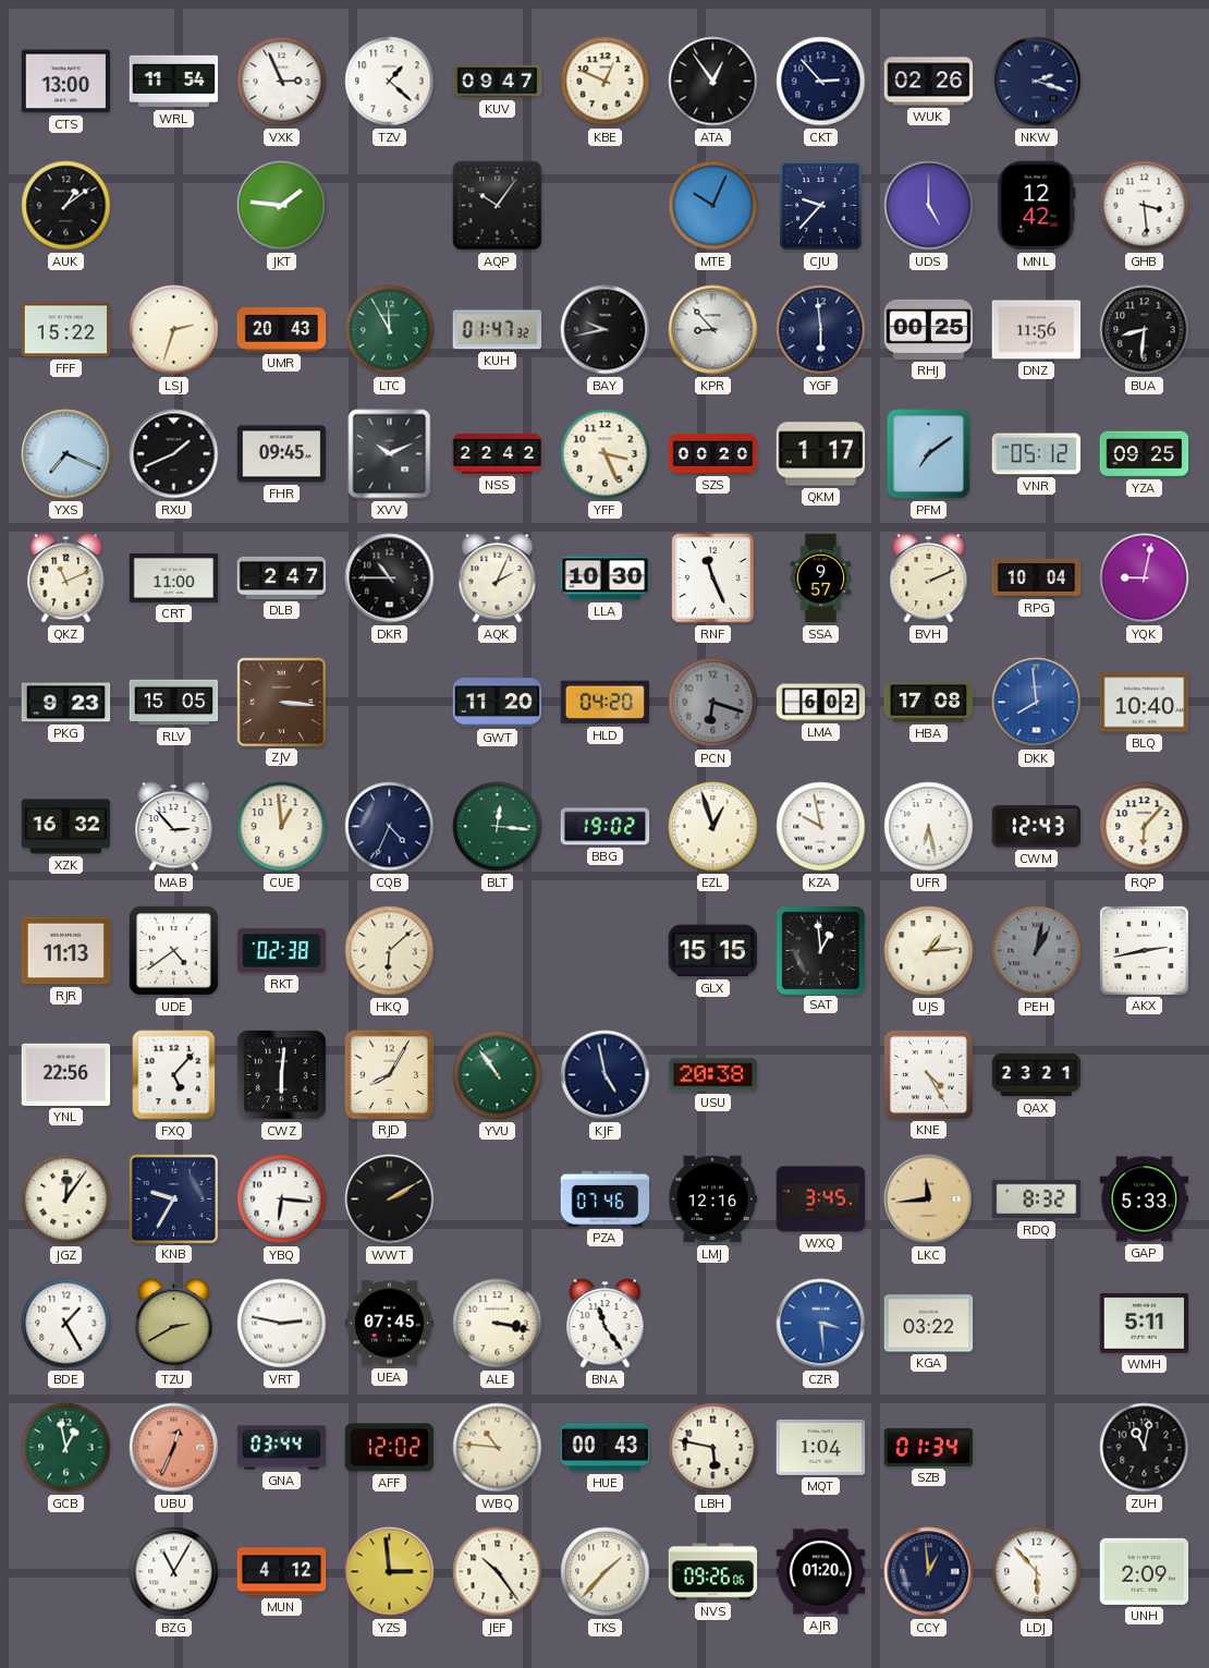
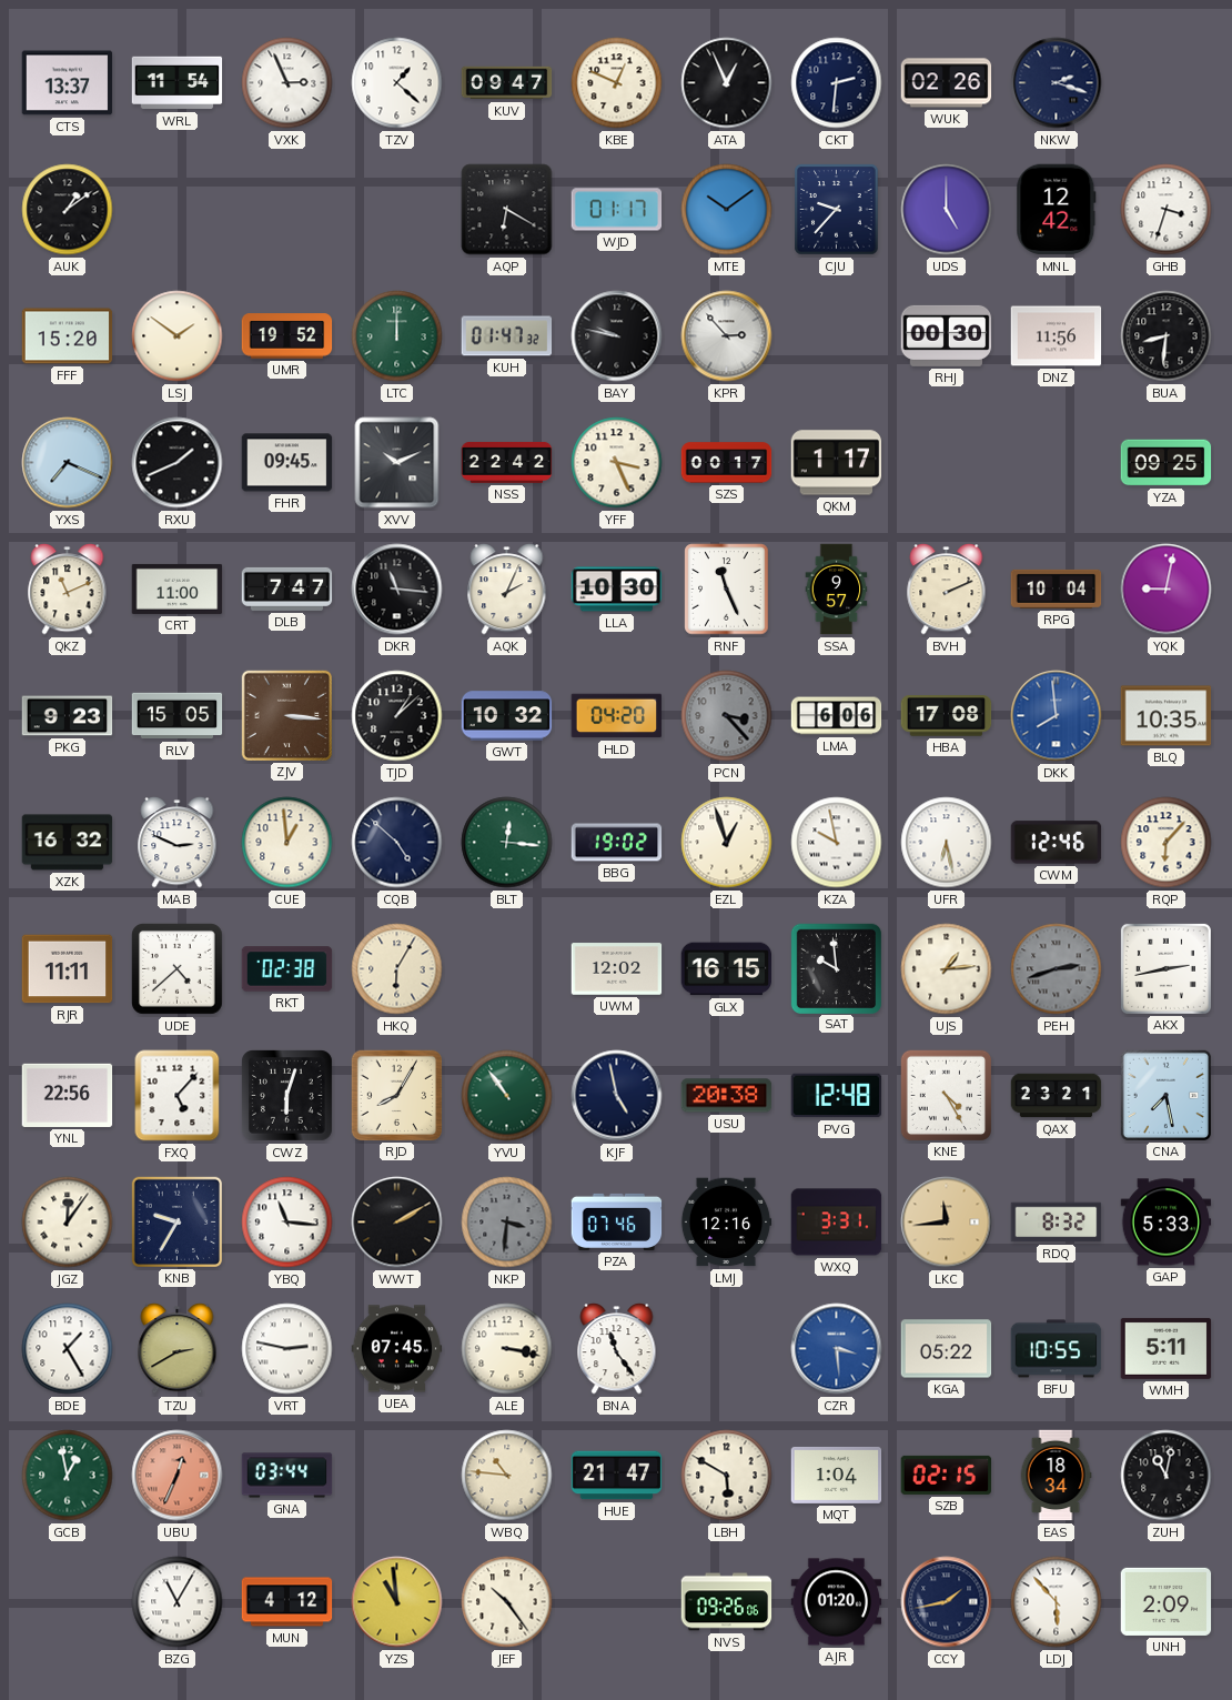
CTS: 13:00 -> 13:37 (68, 83)
ATA: 12:54 -> 12:56 (727, 83)
CKT: 2:53 -> 2:31 (837, 83)
JKT: 1:46 -> none (282, 206)
AQP: 10:06 -> 6:20 (507, 210)
WJD: none -> 01:17 (617, 210)
MTE: 10:04 -> 10:09 (727, 210)
GHB: 3:29 -> 3:33 (1167, 210)
FFF: 15:22 -> 15:20 (68, 336)
LSJ: 2:33 -> 1:51 (178, 336)
UMR: 20:43 -> 19:52 (287, 336)
LTC: 11:55 -> 12:00 (397, 336)
BAY: 9:43 -> 9:47 (617, 336)
KPR: 8:53 -> 2:53 (727, 336)
YGF: 5:59 -> none (821, 330)
RHJ: 00:25 -> 00:30 (947, 335)
SZS: 00:20 -> 00:17 (727, 463)
PFM: 7:09 -> none (929, 454)
VNR: 05:12 -> none (1037, 454)
DLB: 2:47 -> 7:47 (287, 589)
DKR: 10:45 -> 11:16 (397, 590)
TJD: none -> 1:08 (397, 716)
GWT: 11:20 -> 10:32 (507, 716)
PCN: 6:18 -> 3:23 (727, 716)
LMA: 6:02 -> 6:06 (837, 716)
BLQ: 10:40 -> 10:35 (1167, 716)
MAB: 2:53 -> 2:49 (178, 843)
CQB: 4:34 -> 4:52 (397, 843)
CWM: 12:43 -> 12:46 (1057, 843)
RJR: 11:13 -> 11:11 (68, 969)
UDE: 4:39 -> 4:38 (178, 969)
HKQ: 6:08 -> 6:05 (397, 969)
UWM: none -> 12:02 (617, 969)
GLX: 15:15 -> 16:15 (727, 969)
SAT: 12:59 -> 9:59 (836, 968)
PEH: 1:02 -> 2:42 (1057, 969)
CWZ: 6:01 -> 6:03 (287, 1096)
PVG: none -> 12:48 (837, 1096)
CNA: none -> 7:28 (1165, 1095)
YBQ: 6:16 -> 11:16 (287, 1223)
NKP: none -> 3:31 (507, 1223)
WXQ: 3:45 -> 3:31 (837, 1223)
KGA: 03:22 -> 05:22 (947, 1349)
BFU: none -> 10:55 (1057, 1349)
AFF: 12:02 -> none (390, 1448)
HUE: 00:43 -> 21:47 (617, 1476)
LBH: 5:47 -> 5:50 (727, 1476)
SZB: 01:34 -> 02:15 (947, 1475)
EAS: none -> 18:34 (1056, 1476)
YZS: 2:59 -> 10:59 (397, 1602)
TKS: 1:37 -> none (606, 1572)
CCY: 12:59 -> 1:43 (947, 1602)
